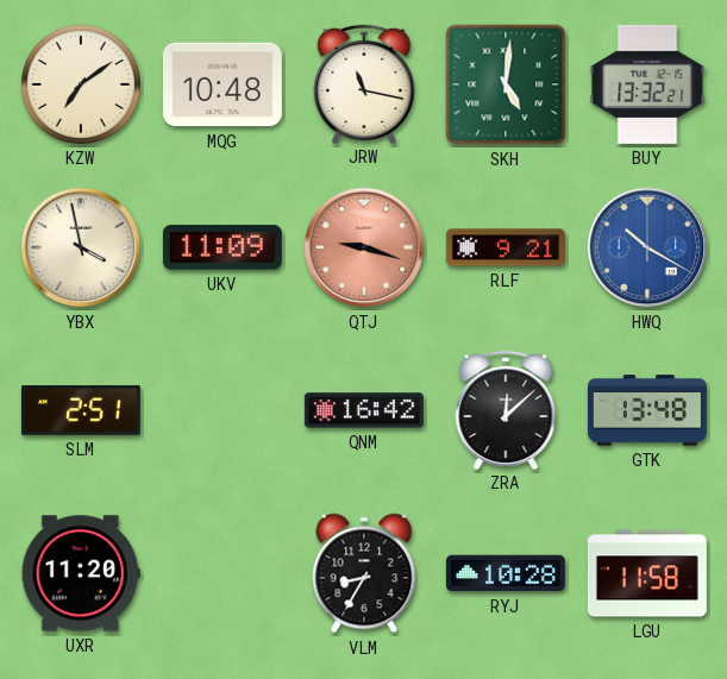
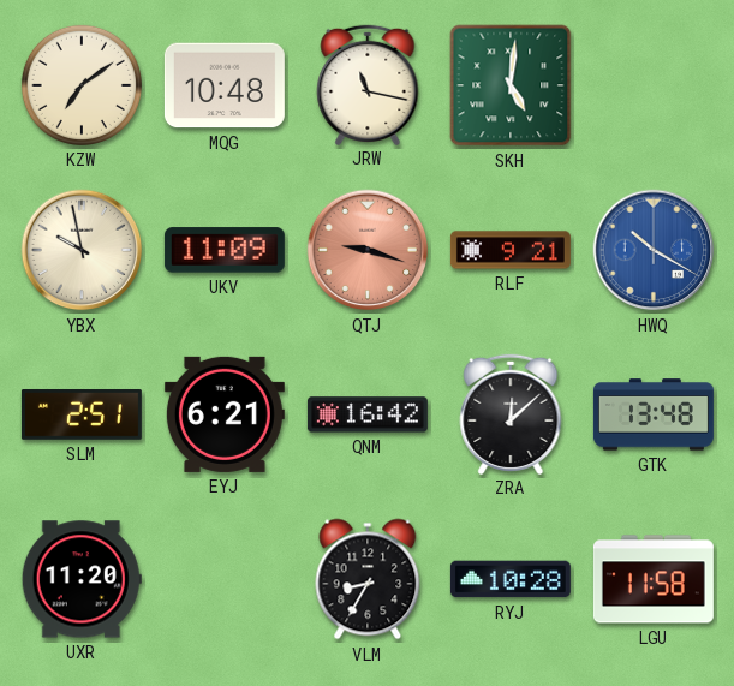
BUY: 13:32 -> none (647, 84)
YBX: 3:58 -> 9:58 (82, 250)
EYJ: none -> 6:21 (225, 414)
